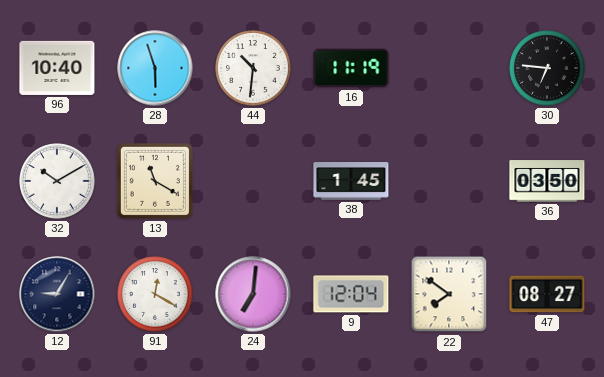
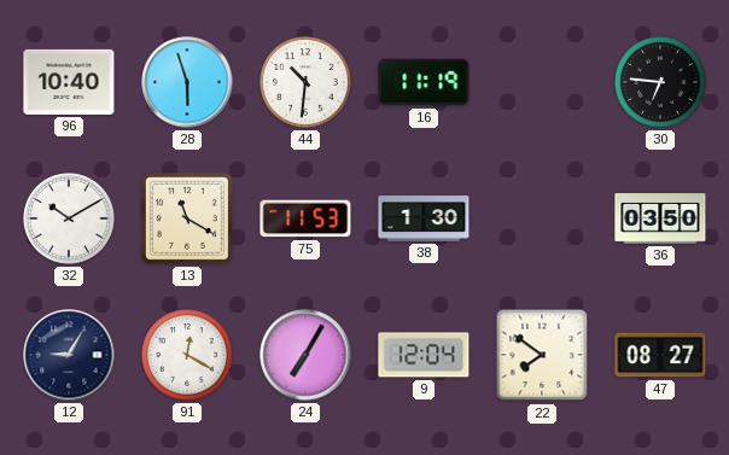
75: none -> 11:53 (305, 218)
38: 1:45 -> 1:30 (424, 220)
24: 7:01 -> 7:05 (305, 355)
